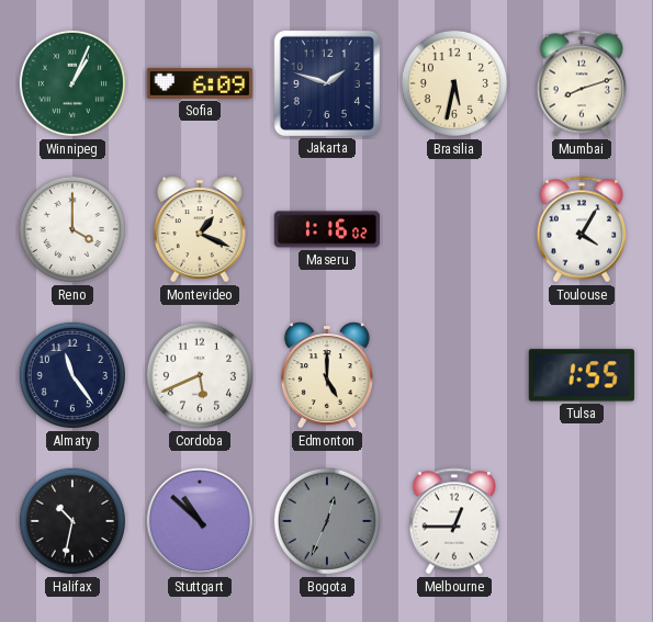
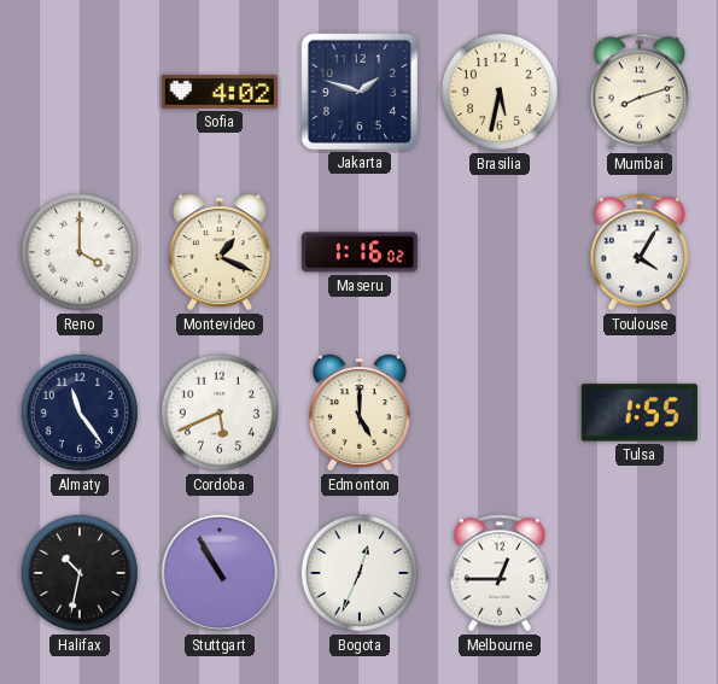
Winnipeg: 1:04 -> none (72, 83)
Sofia: 6:09 -> 4:02 (220, 92)
Stuttgart: 10:52 -> 10:55 (220, 573)
Bogota dial: grey -> white (360, 573)
